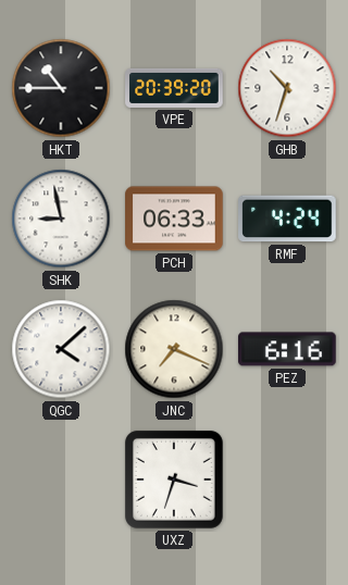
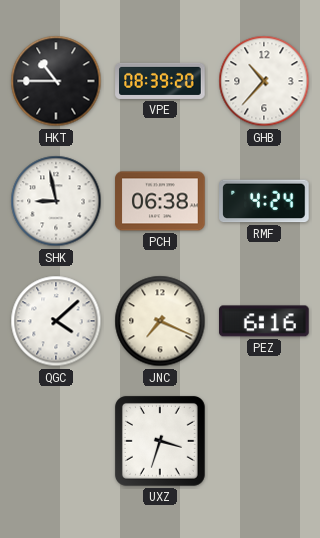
VPE: 20:39 -> 08:39 (160, 81)
GHB: 10:33 -> 10:37 (264, 81)
PCH: 06:33 -> 06:38 (160, 201)
